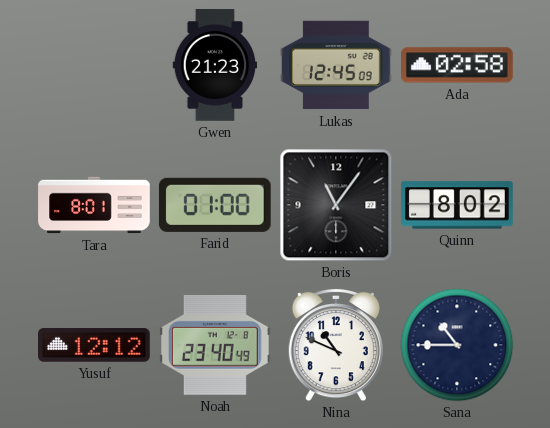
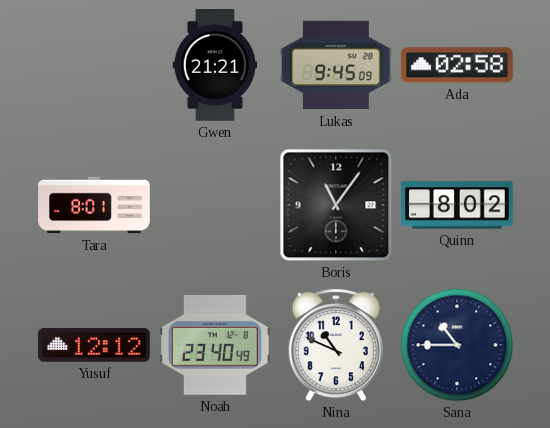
Gwen: 21:23 -> 21:21 (215, 65)
Lukas: 12:45 -> 9:45 (336, 65)
Farid: 01:00 -> none (215, 205)
